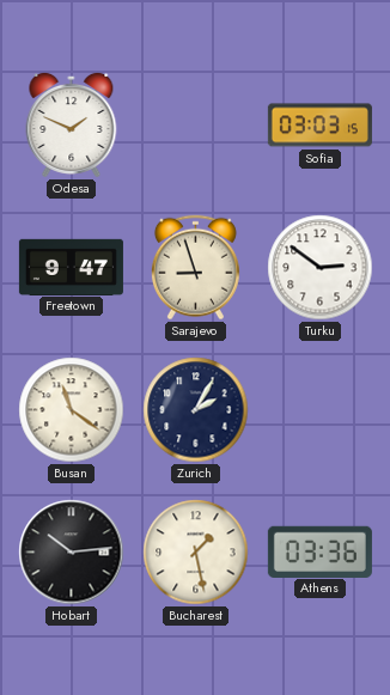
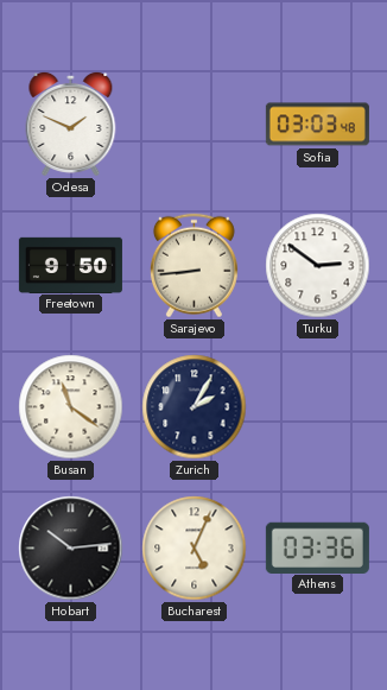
Sofia: 03:03:15 -> 03:03:48 (317, 125)
Freetown: 9:47 -> 9:50 (70, 265)
Sarajevo: 8:57 -> 8:44 (193, 266)
Bucharest: 1:28 -> 5:04 (195, 549)
